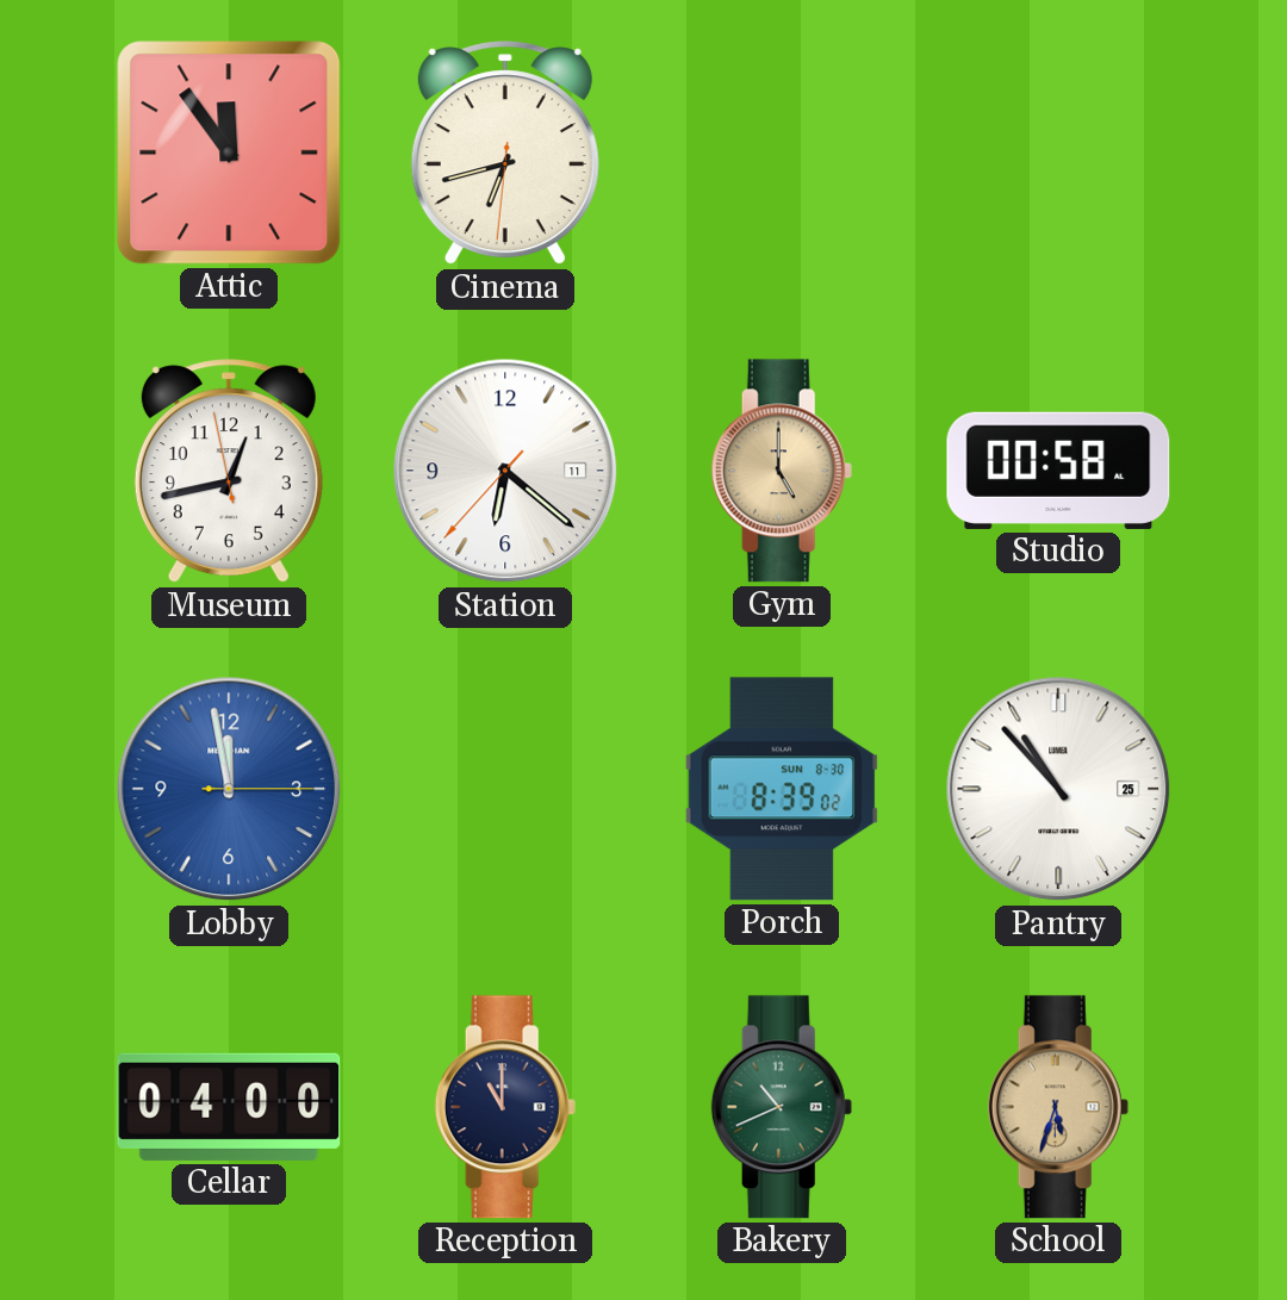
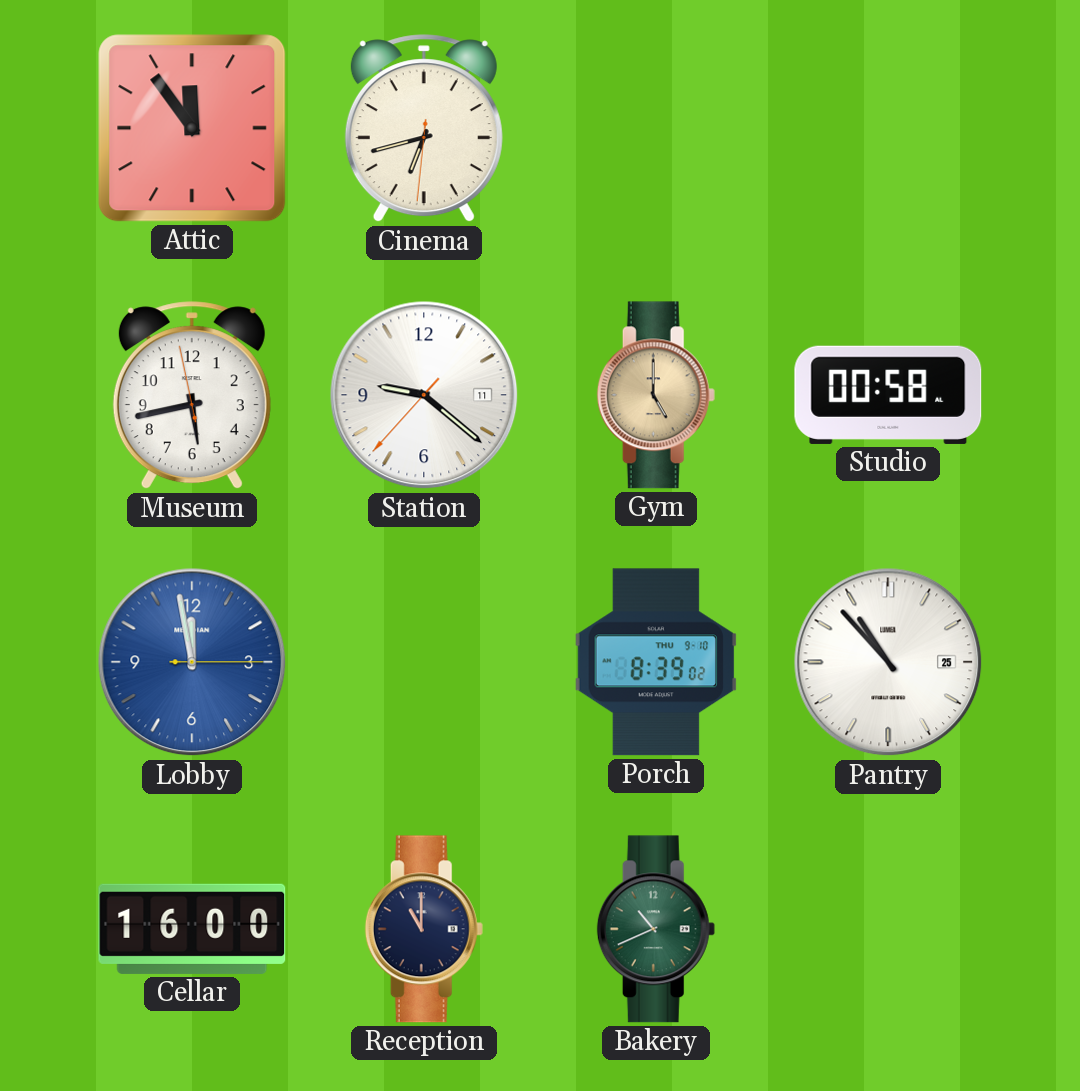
Museum: 12:42 -> 5:42 (192, 396)
Station: 6:21 -> 9:21 (424, 395)
Porch date: SUN 8-30 -> THU 9-10 (656, 662)
Cellar: 04:00 -> 16:00 (192, 929)
School: 5:33 -> none (1058, 1107)
